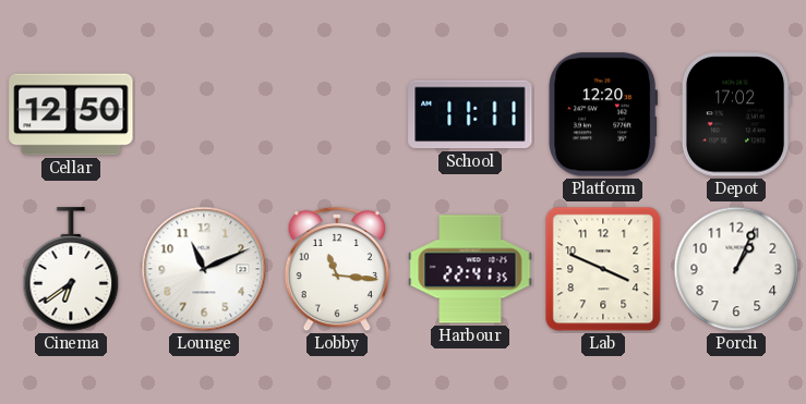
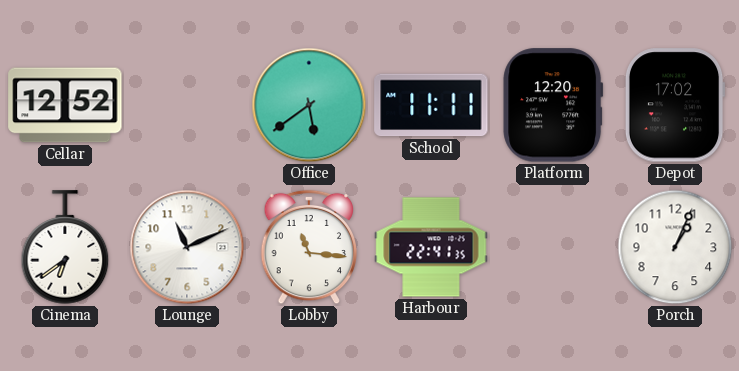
Cellar: 12:50 -> 12:52 (65, 105)
Office: none -> 5:39 (309, 105)
Lab: 3:49 -> none (603, 269)
